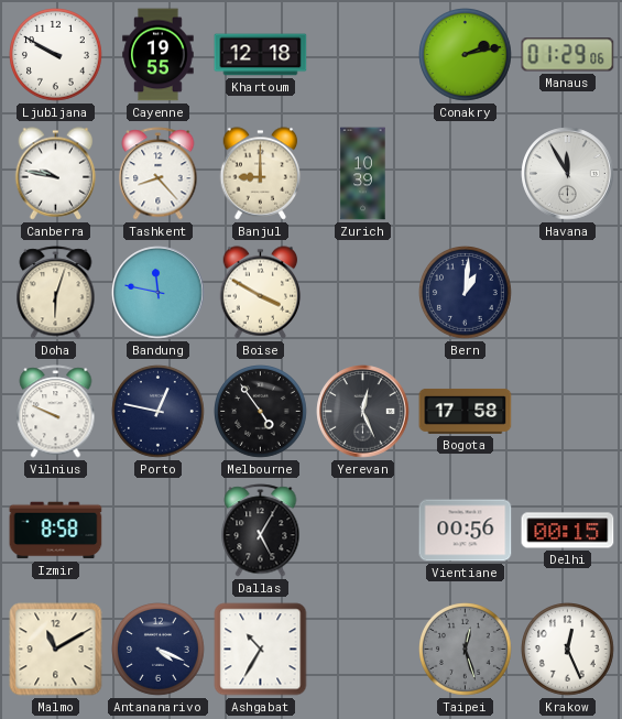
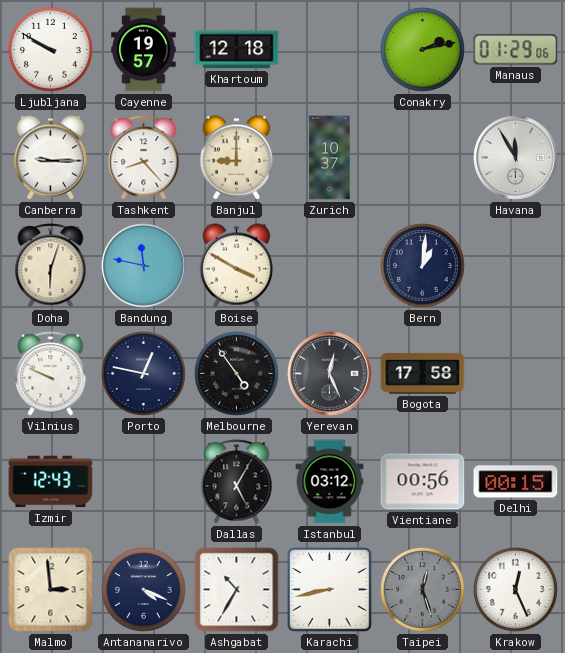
Cayenne: 19:55 -> 19:57 (144, 50)
Canberra: 9:47 -> 9:15 (51, 158)
Zurich: 10:39 -> 10:37 (330, 158)
Izmir: 8:58 -> 12:43 (51, 482)
Istanbul: none -> 03:12 (330, 482)
Malmo: 11:10 -> 2:59 (51, 590)
Karachi: none -> 8:43 (330, 590)
